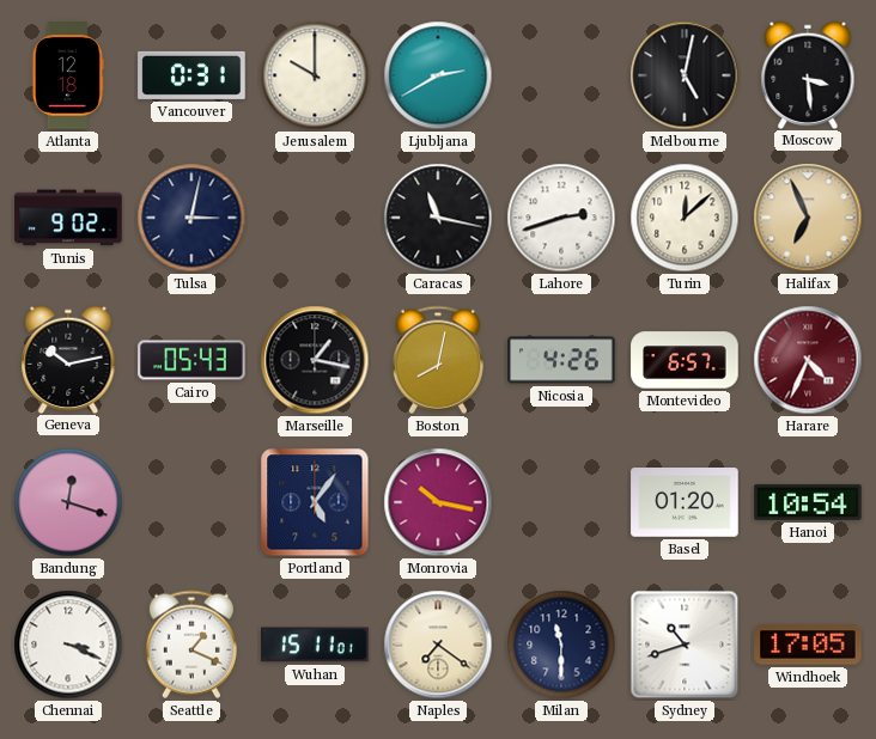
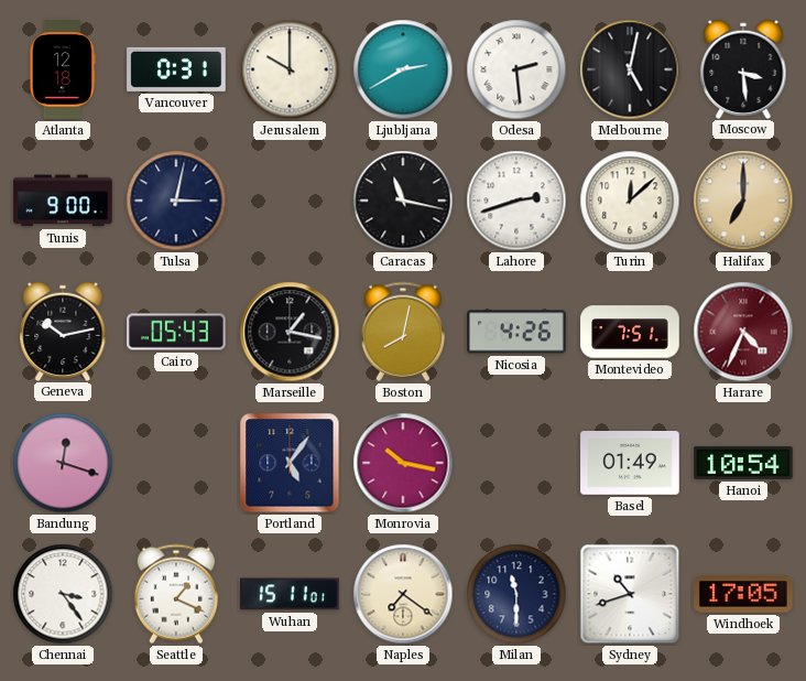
Odesa: none -> 2:29 (516, 69)
Tunis: 9:02 -> 9:00 (63, 201)
Halifax: 6:56 -> 7:00 (743, 201)
Montevideo: 6:57 -> 7:51 (630, 332)
Basel: 01:20 -> 01:49 (630, 464)
Chennai: 3:19 -> 3:24 (63, 594)
